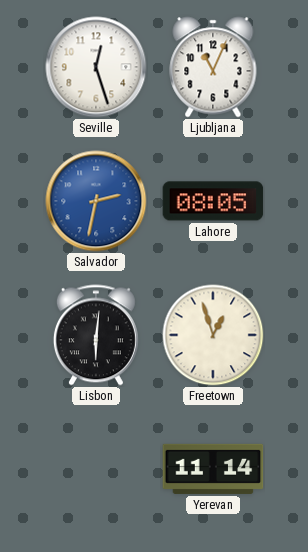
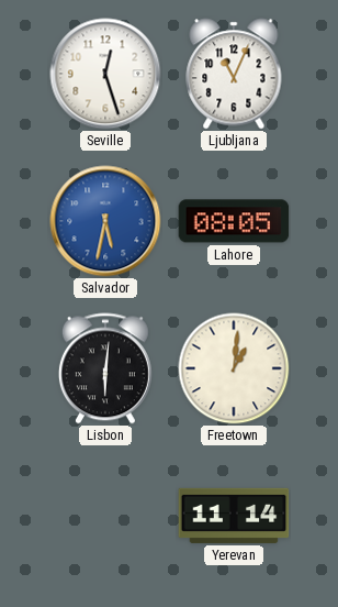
Salvador: 2:32 -> 5:32 (105, 221)
Freetown: 12:57 -> 1:01 (234, 368)
